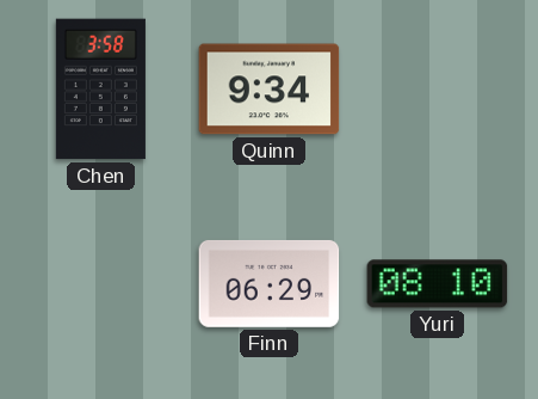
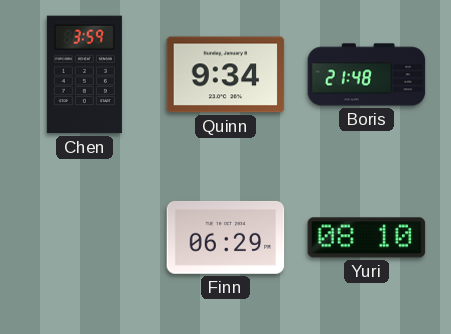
Chen: 3:58 -> 3:59 (84, 75)
Boris: none -> 21:48 (367, 75)
